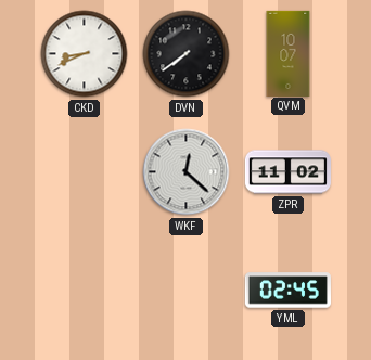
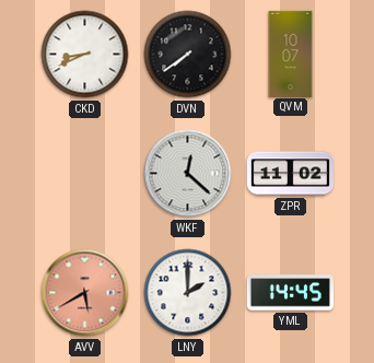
AVV: none -> 5:40 (85, 293)
LNY: none -> 2:00 (188, 293)
YML: 02:45 -> 14:45 (290, 293)
